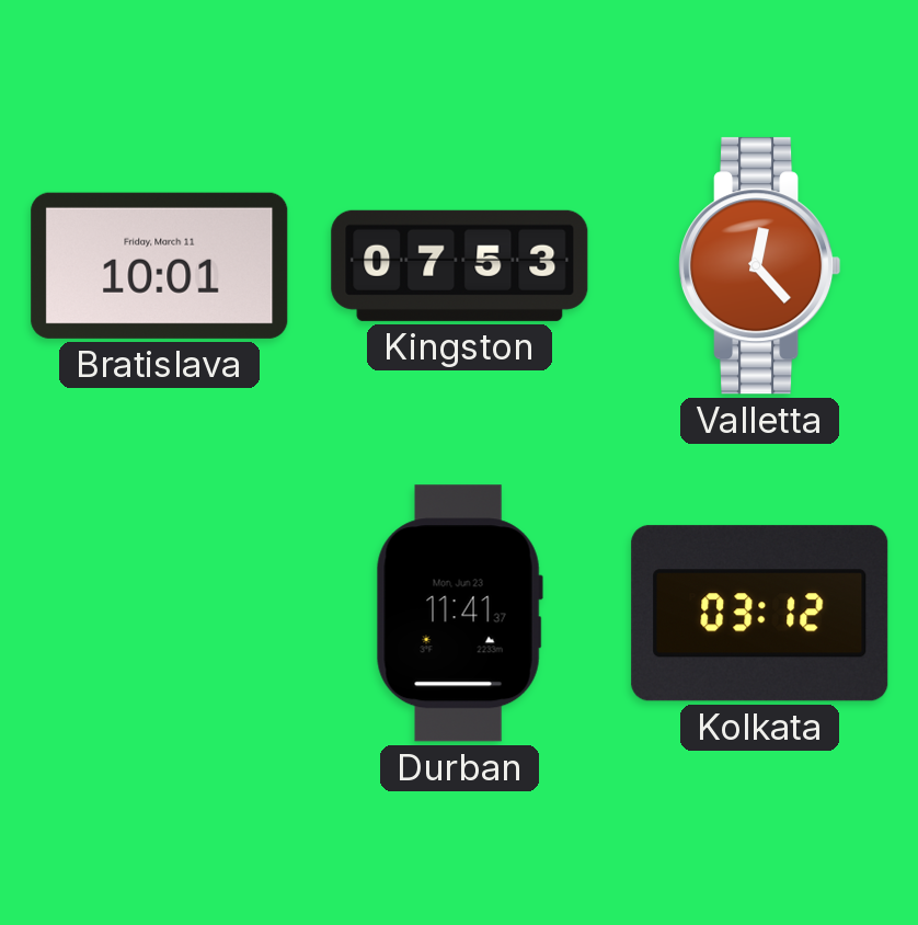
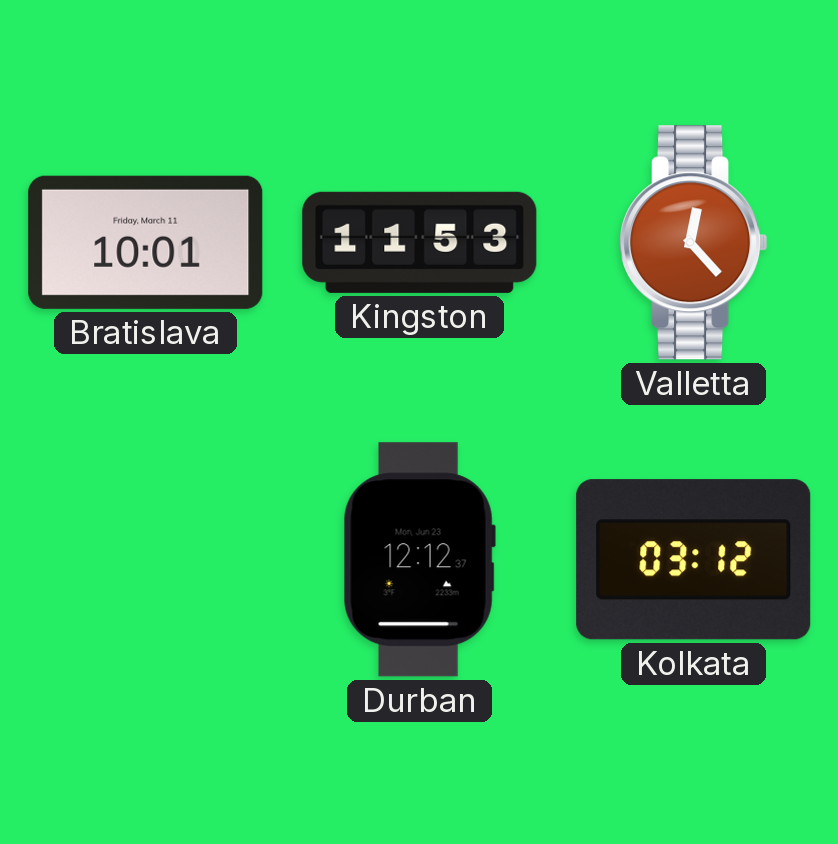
Kingston: 07:53 -> 11:53 (420, 242)
Durban: 11:41 -> 12:12 (419, 560)
